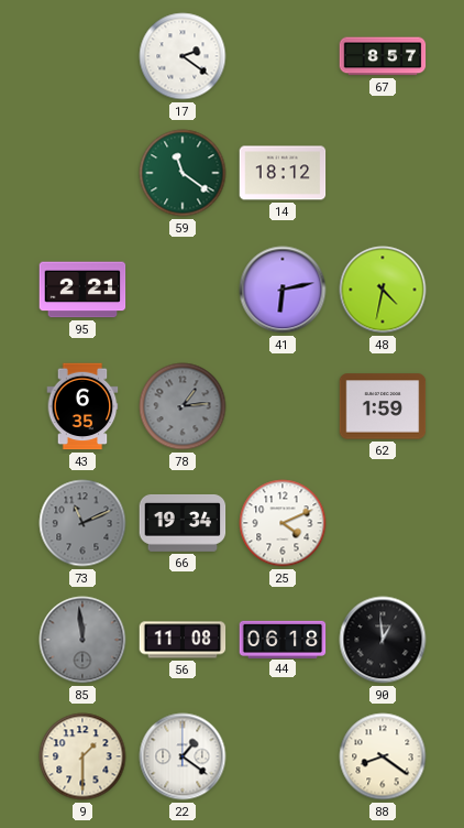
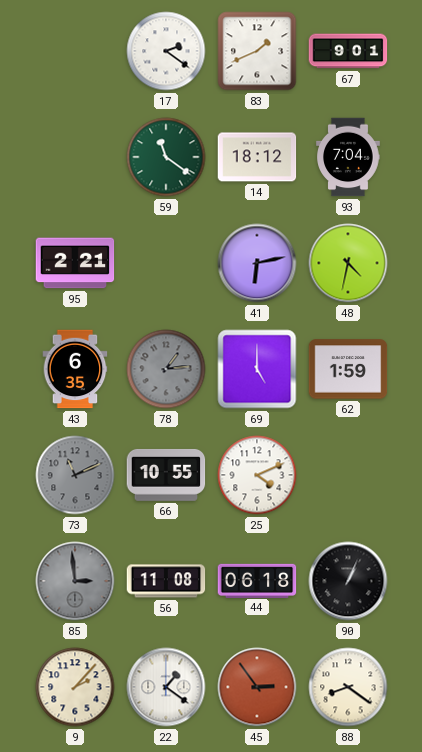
83: none -> 1:41 (257, 51)
67: 8:57 -> 9:01 (348, 51)
93: none -> 7:04 (348, 157)
69: none -> 5:00 (257, 369)
66: 19:34 -> 10:55 (166, 475)
85: 11:59 -> 2:59 (75, 581)
90: 12:59 -> 1:04 (348, 581)
9: 1:30 -> 2:07 (75, 687)
45: none -> 2:54 (257, 687)
